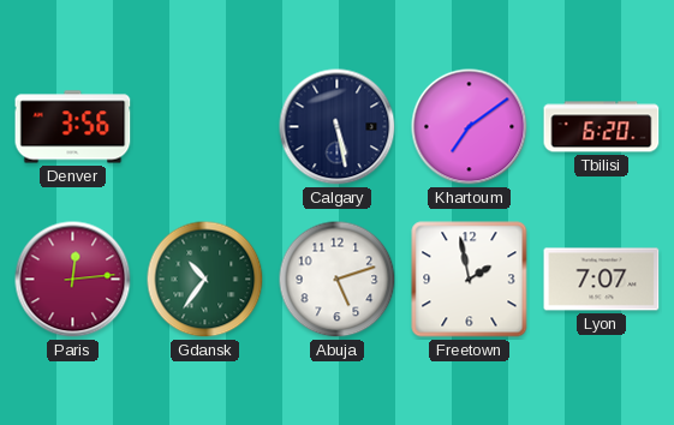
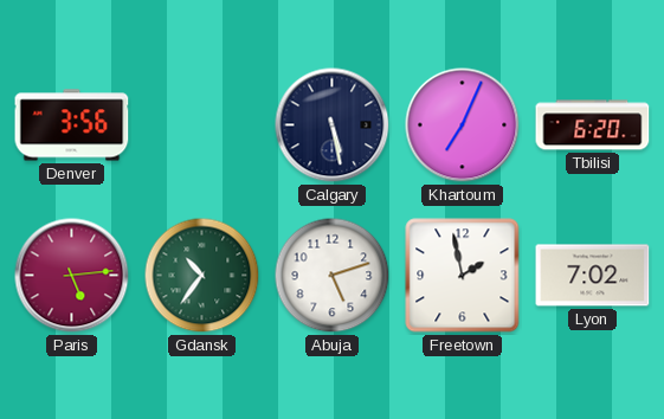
Khartoum: 7:09 -> 7:04 (463, 125)
Paris: 12:14 -> 5:14 (72, 276)
Lyon: 7:07 -> 7:02 (593, 276)
